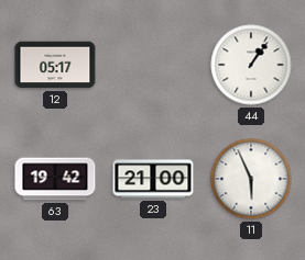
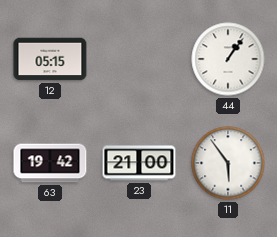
12: 05:17 -> 05:15 (50, 59)
11: 5:56 -> 5:54 (228, 163)
